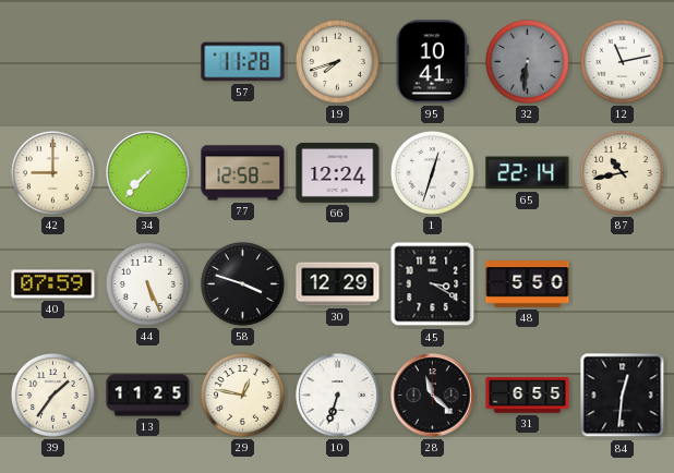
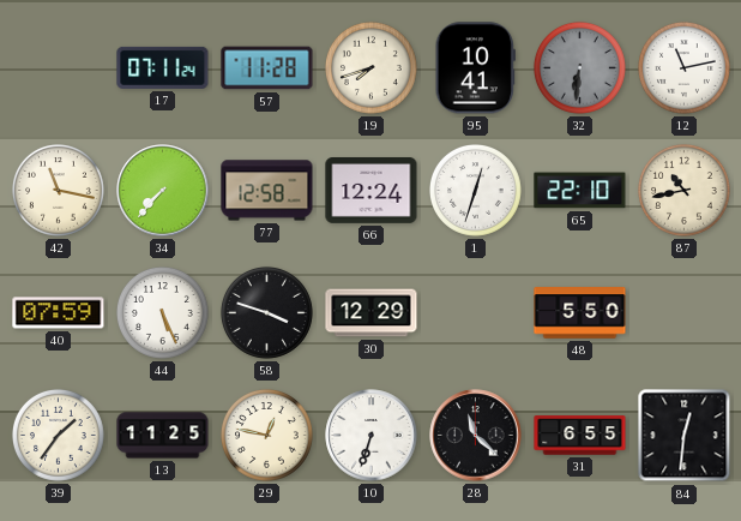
17: none -> 07:11 (163, 67)
42: 9:00 -> 11:17 (58, 190)
65: 22:14 -> 22:10 (580, 191)
45: 3:20 -> none (433, 284)
